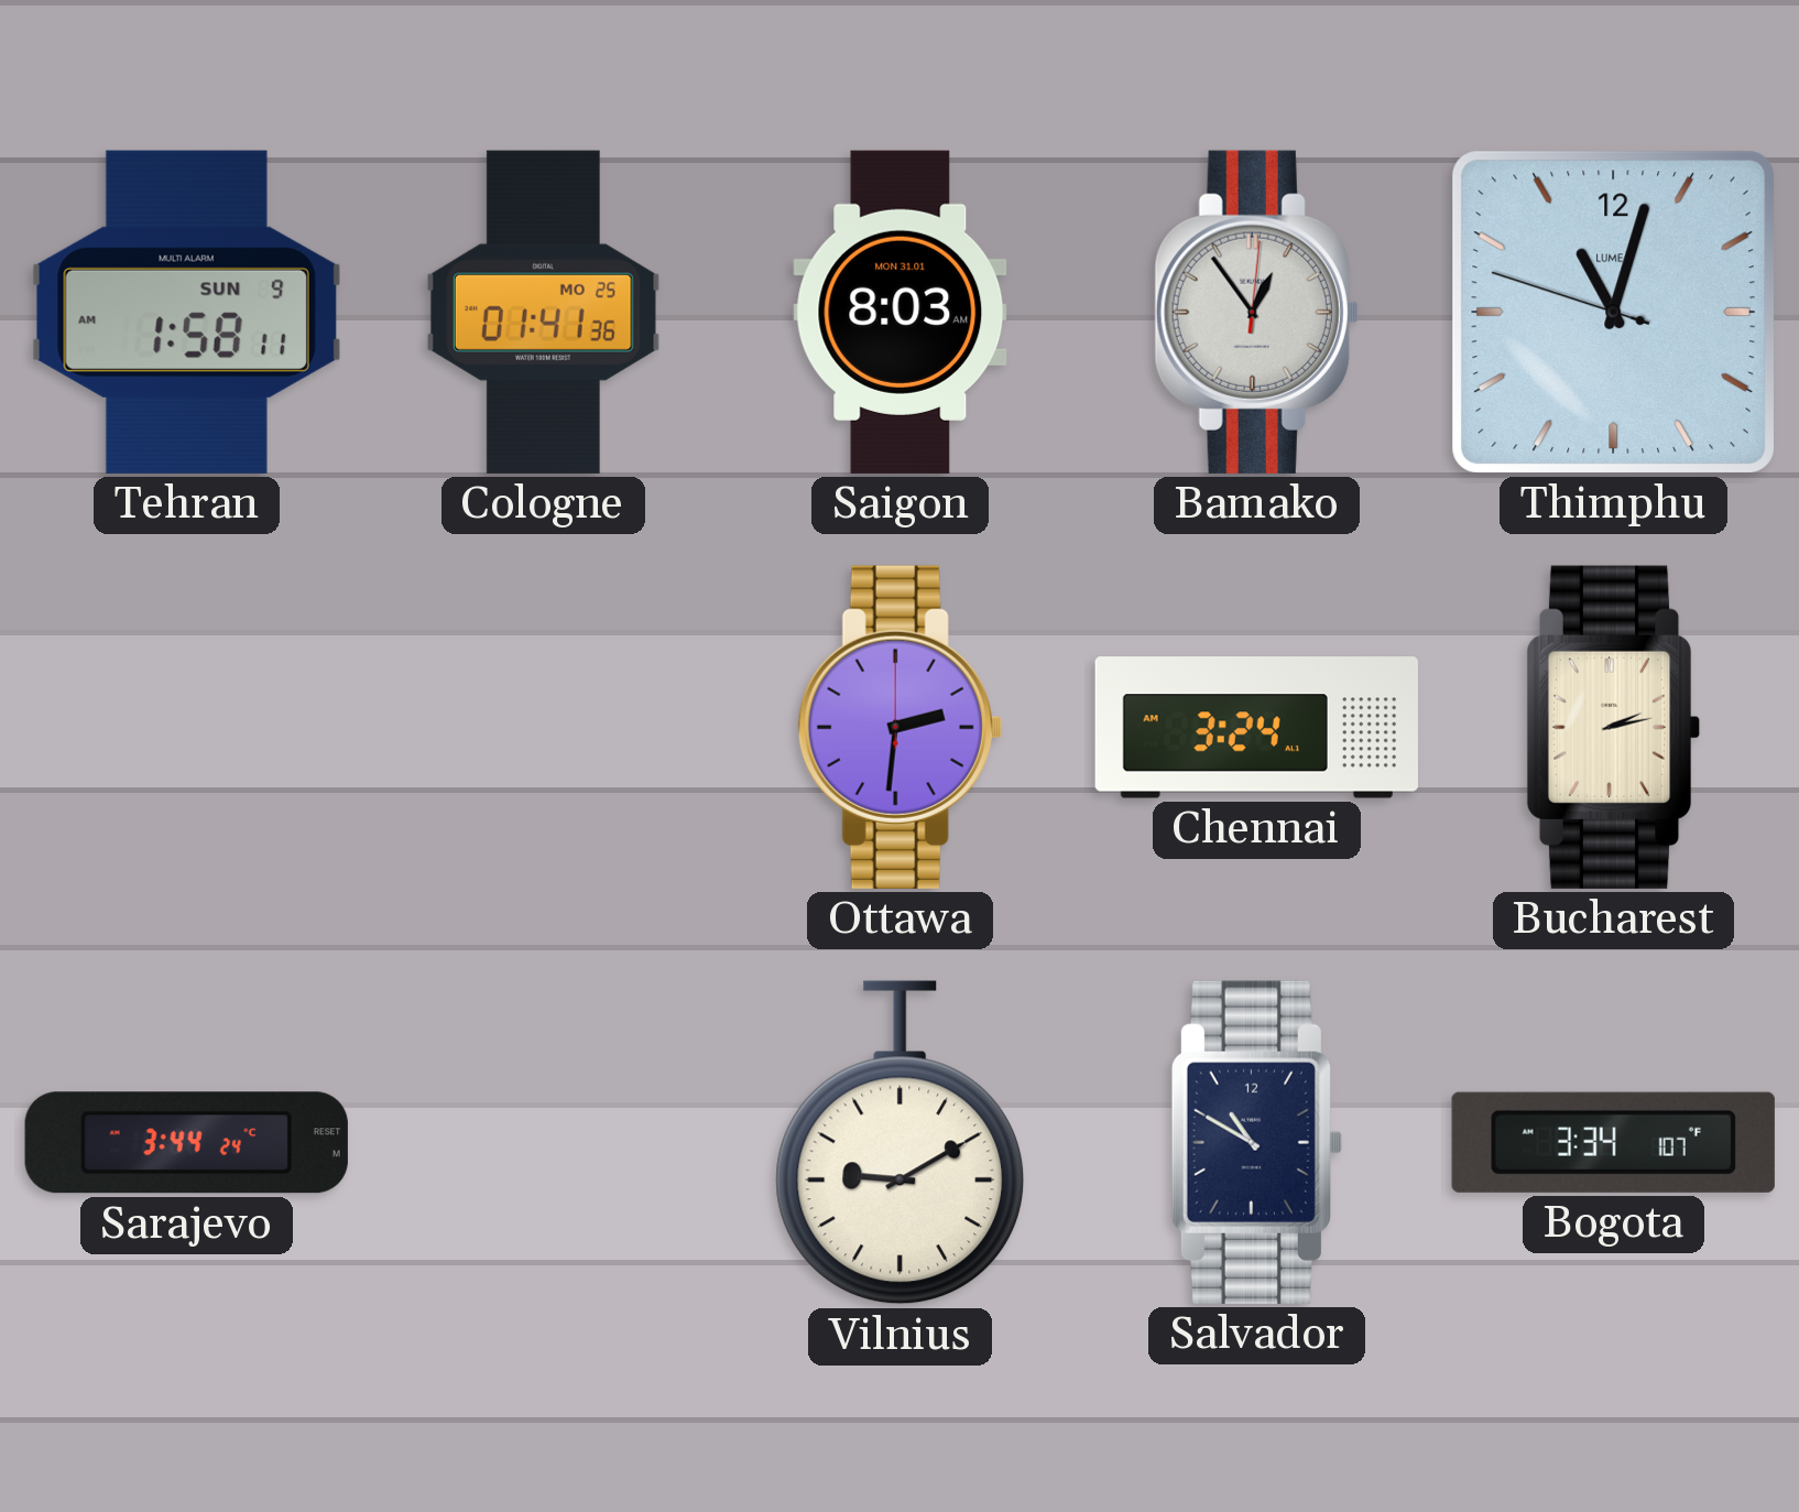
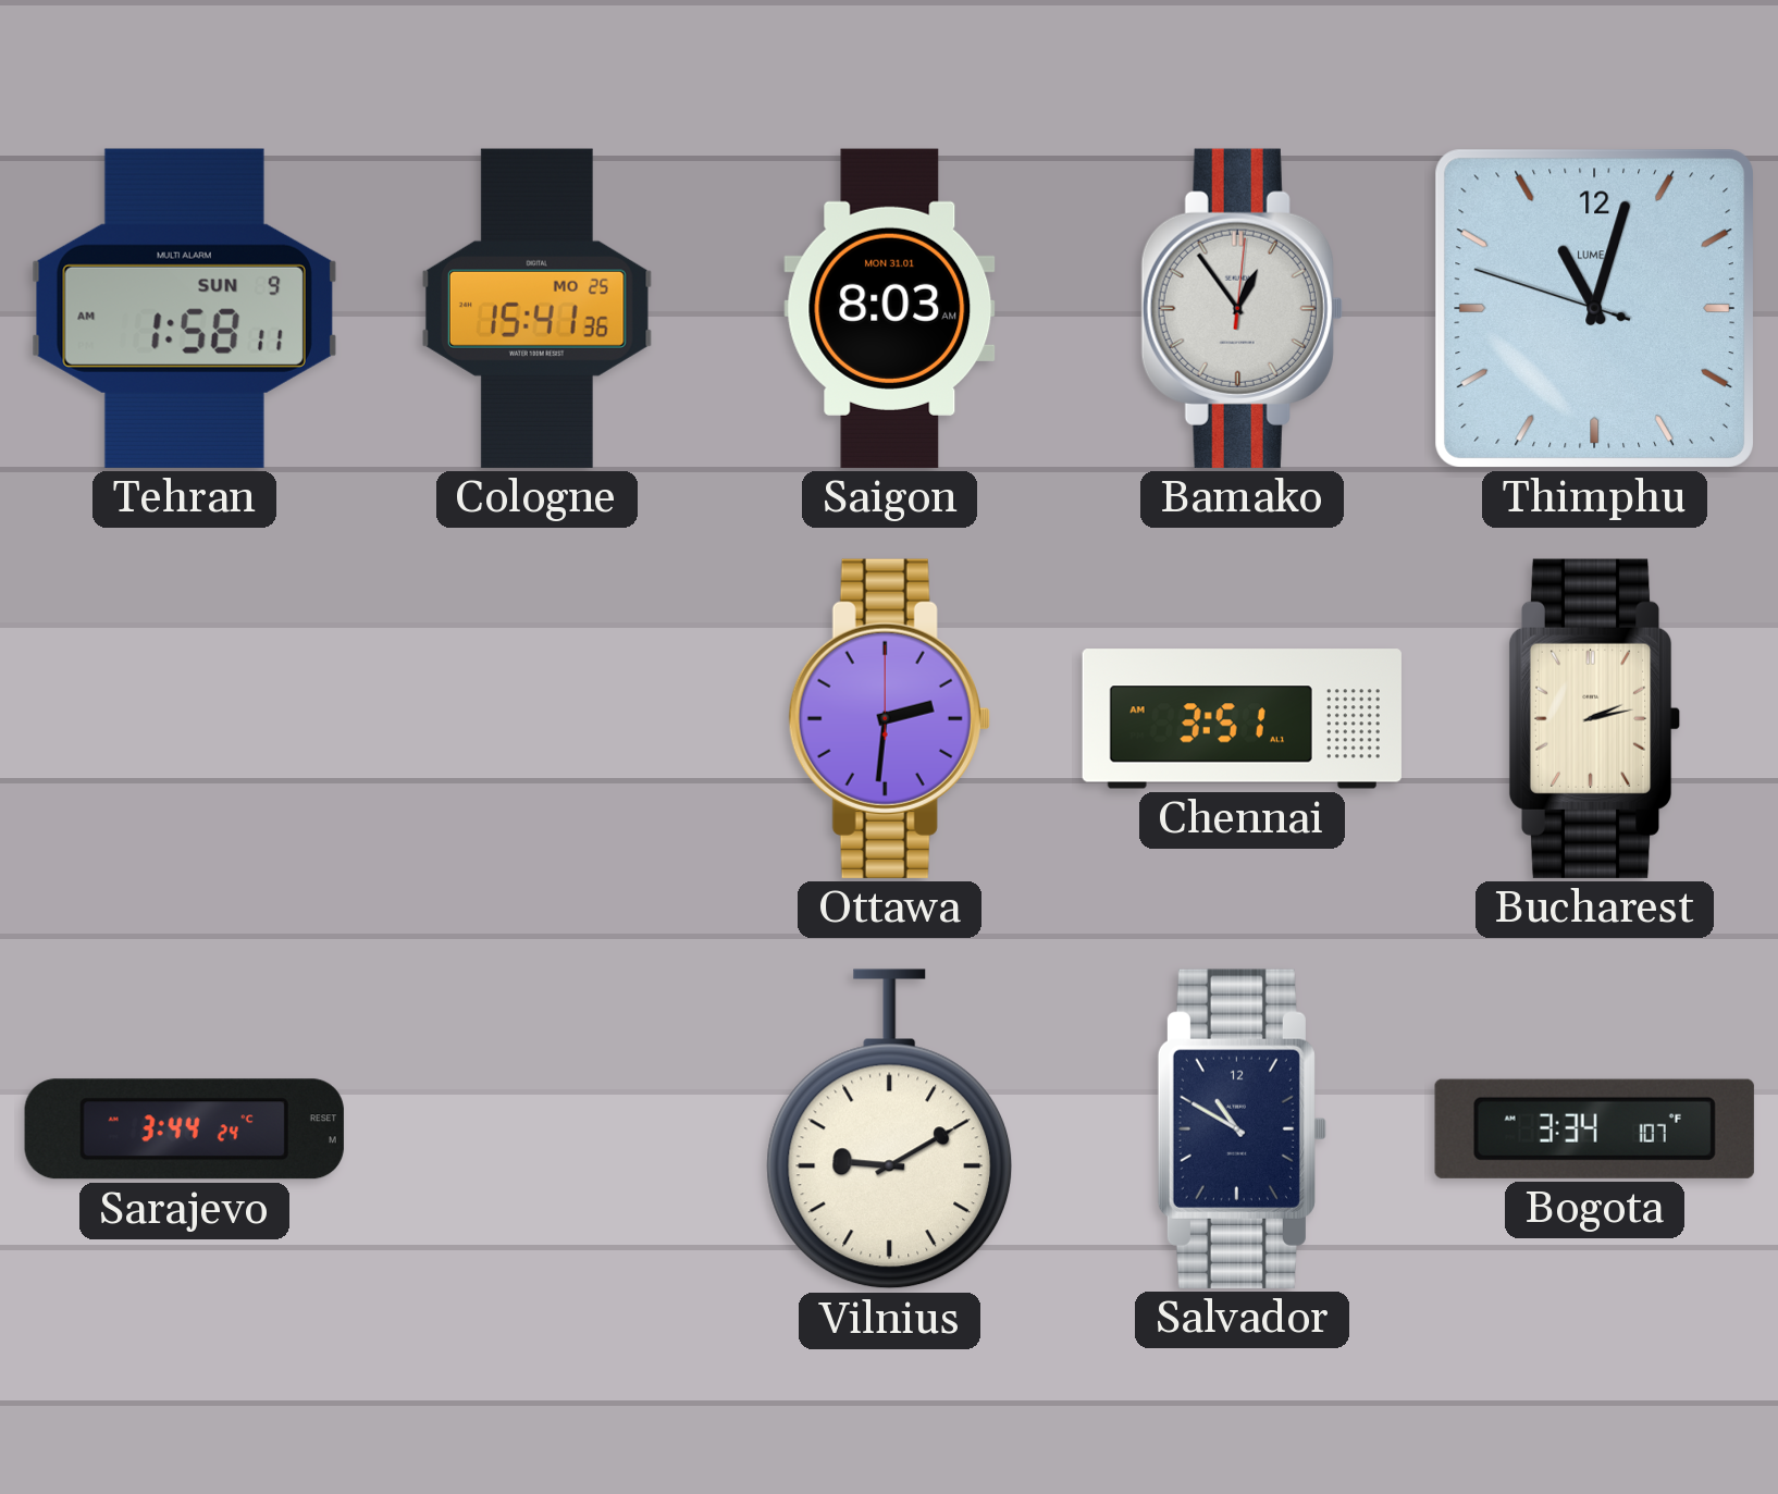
Cologne: 01:41 -> 15:41 (536, 308)
Chennai: 3:24 -> 3:51 (1242, 719)
